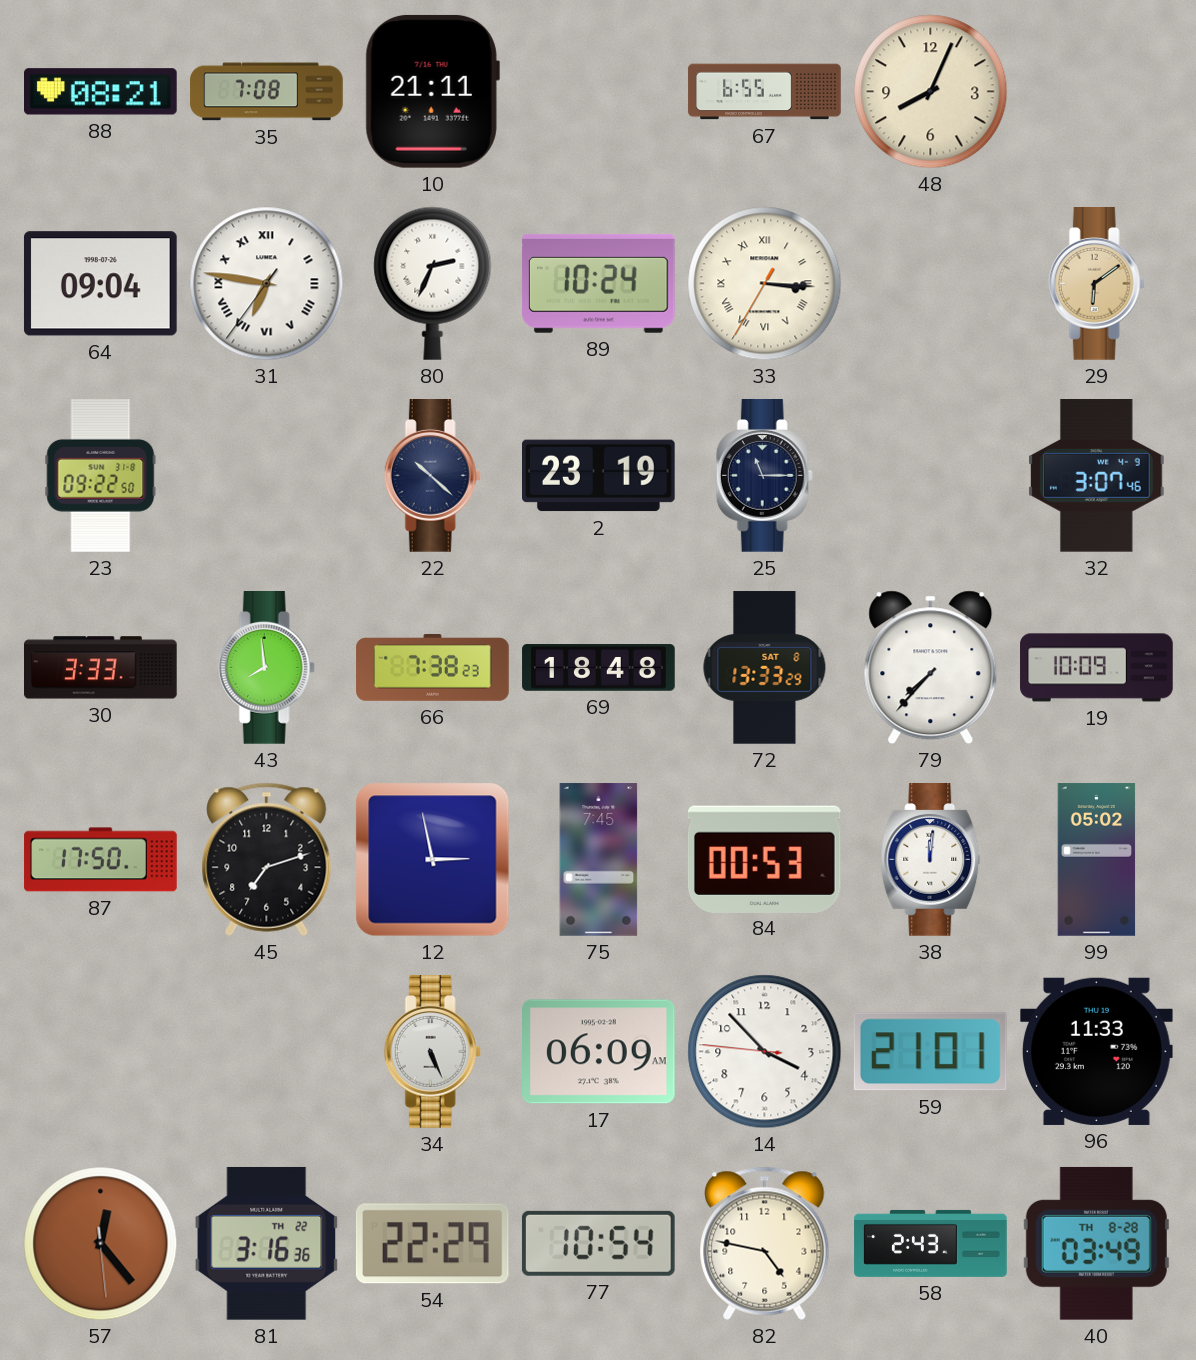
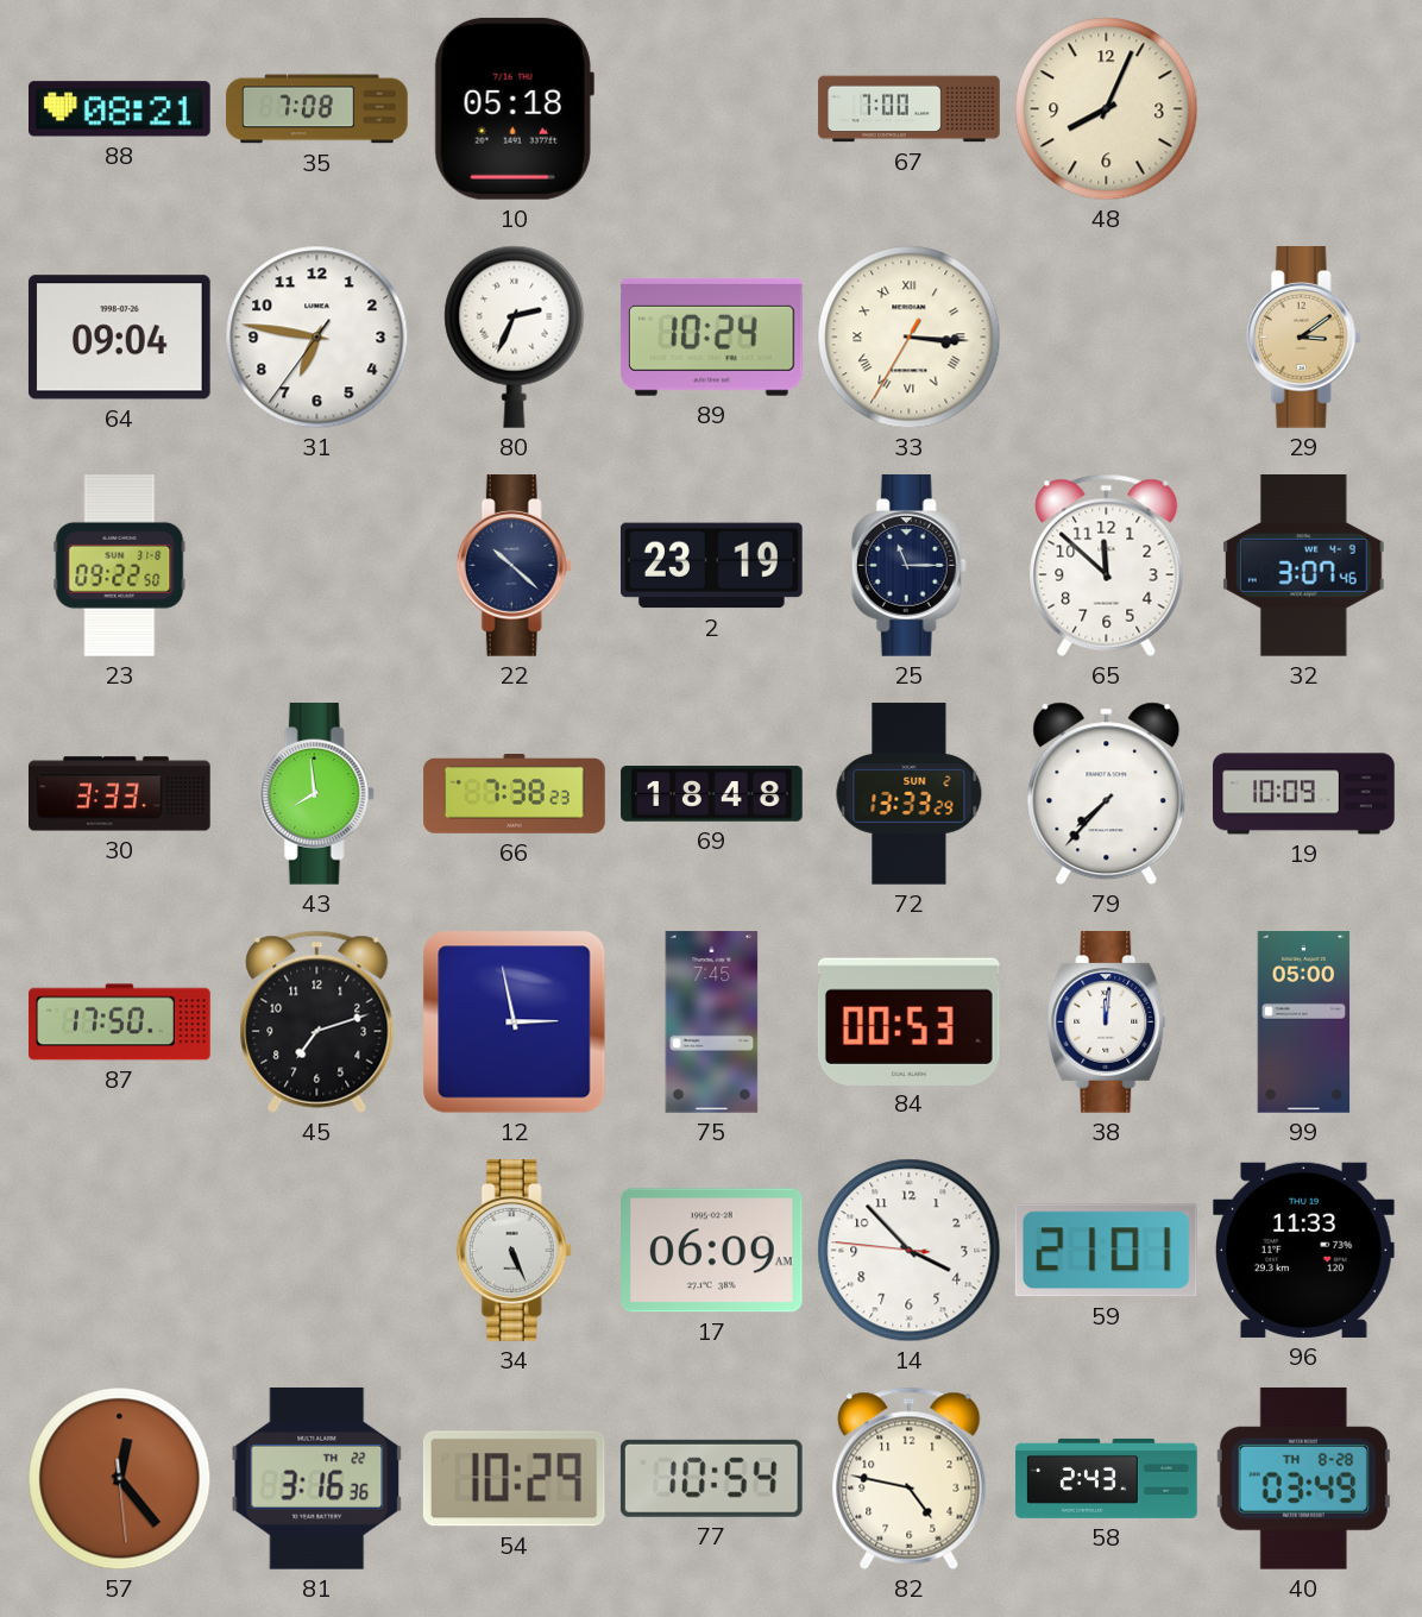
10: 21:11 -> 05:18 (514, 108)
67: 6:55 -> 7:00 (910, 109)
31 numerals: Roman -> Arabic (317, 338)
29: 6:09 -> 3:09 (1303, 338)
65: none -> 11:52 (1107, 565)
72 date: SAT 8 -> SUN 2 (910, 794)
99: 05:02 -> 05:00 (1304, 1023)
54: 22:29 -> 10:29 (514, 1479)
